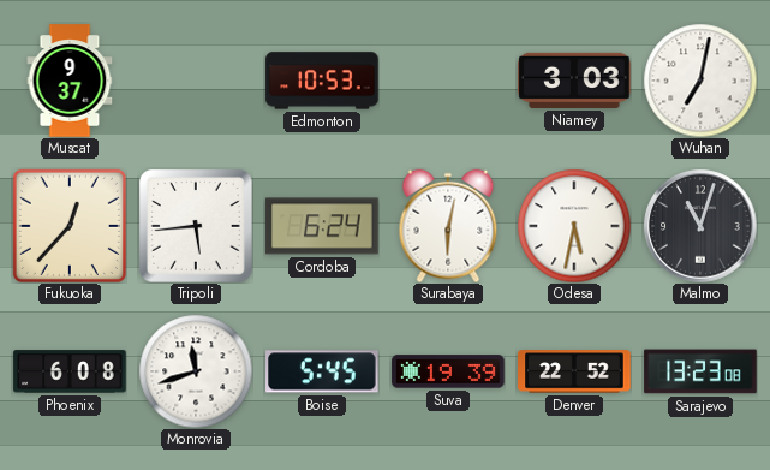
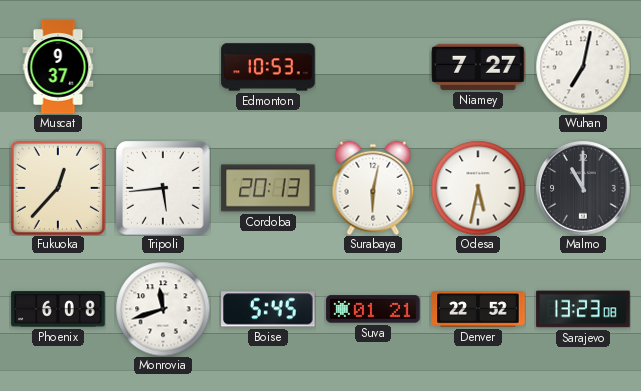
Niamey: 3:03 -> 7:27 (478, 67)
Cordoba: 6:24 -> 20:13 (268, 188)
Malmo: 11:03 -> 11:00 (583, 188)
Suva: 19:39 -> 01:21 (373, 309)
